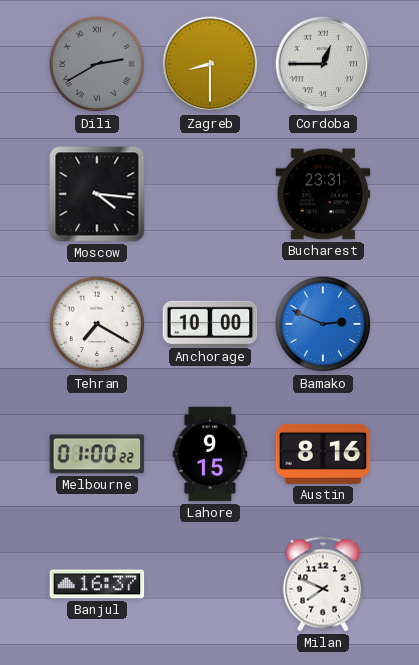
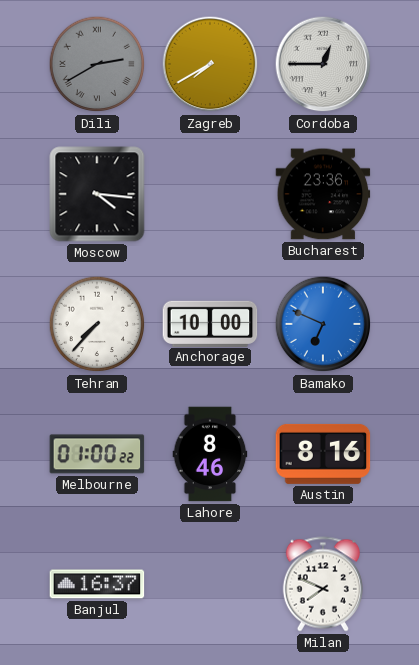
Zagreb: 8:30 -> 7:40 (210, 64)
Bucharest: 23:31 -> 23:36 (323, 194)
Tehran: 7:20 -> 7:37 (97, 324)
Bamako: 2:49 -> 6:49 (323, 324)
Lahore: 9:15 -> 8:46 (210, 454)
